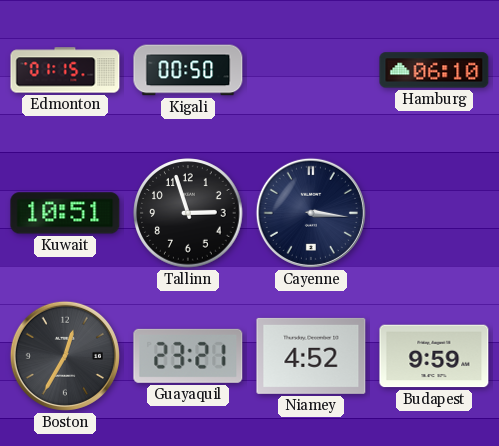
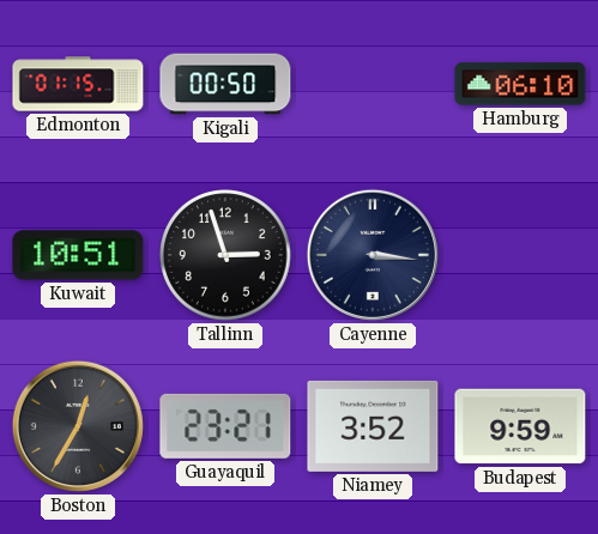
Niamey: 4:52 -> 3:52 (373, 426)
